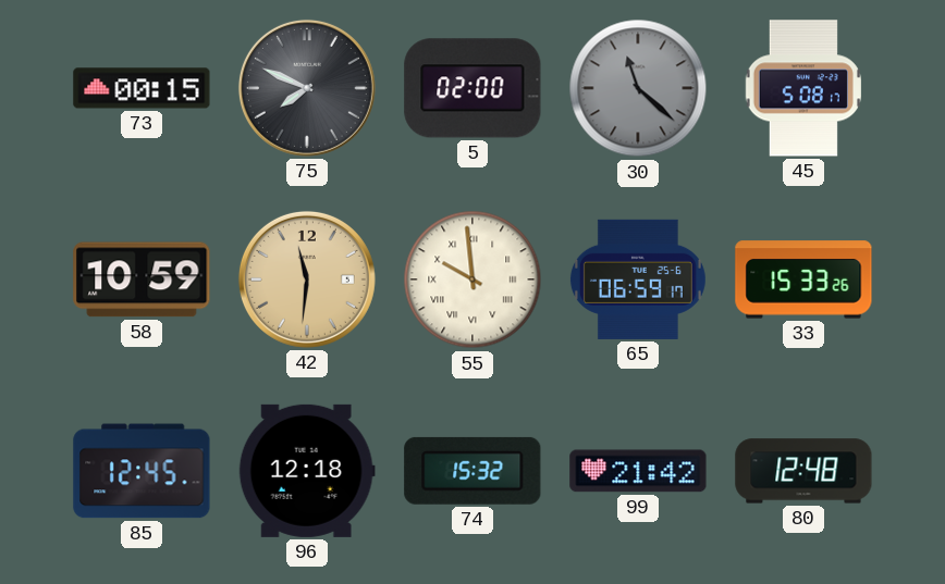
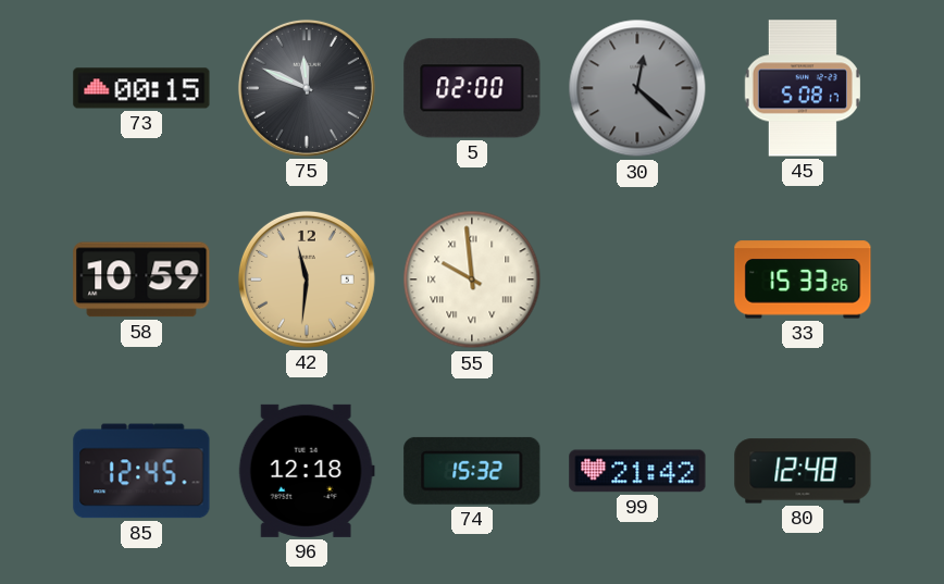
75: 7:49 -> 11:49 (307, 88)
30: 11:22 -> 12:22 (637, 88)
65: 06:59 -> none (638, 279)
